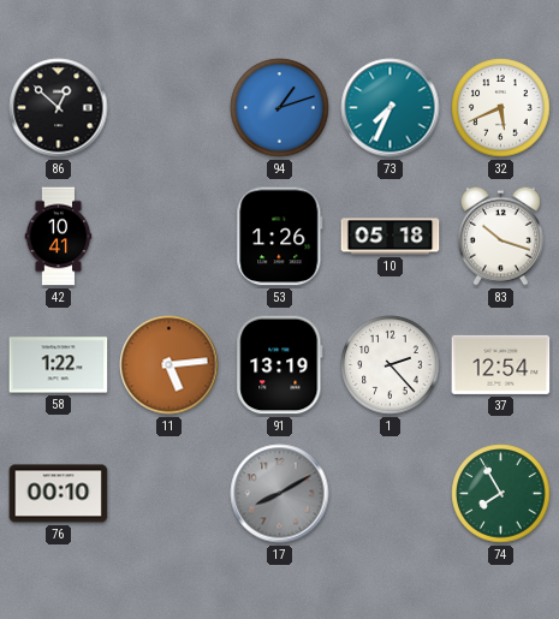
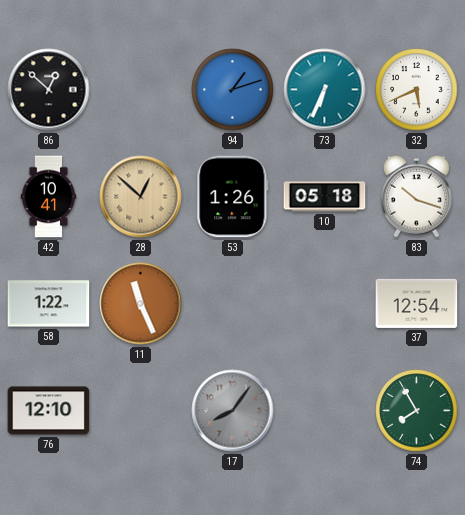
73: 7:34 -> 6:34 (325, 90)
28: none -> 12:52 (141, 197)
11: 5:14 -> 11:26 (141, 304)
91: 13:19 -> none (280, 365)
1: 2:23 -> none (391, 365)
76: 00:10 -> 12:10 (49, 411)
17: 8:10 -> 8:06 (233, 411)
